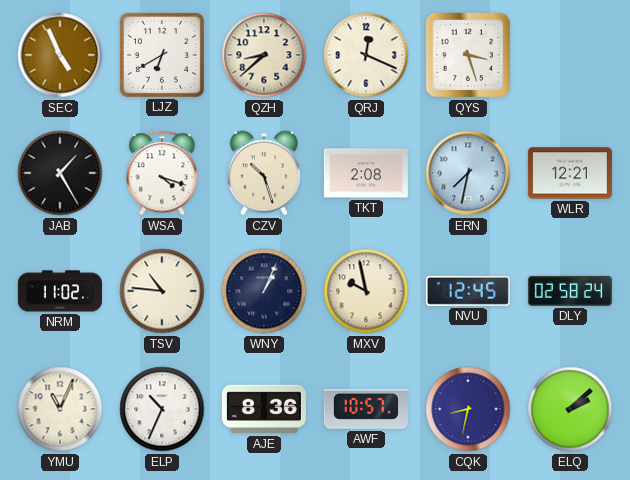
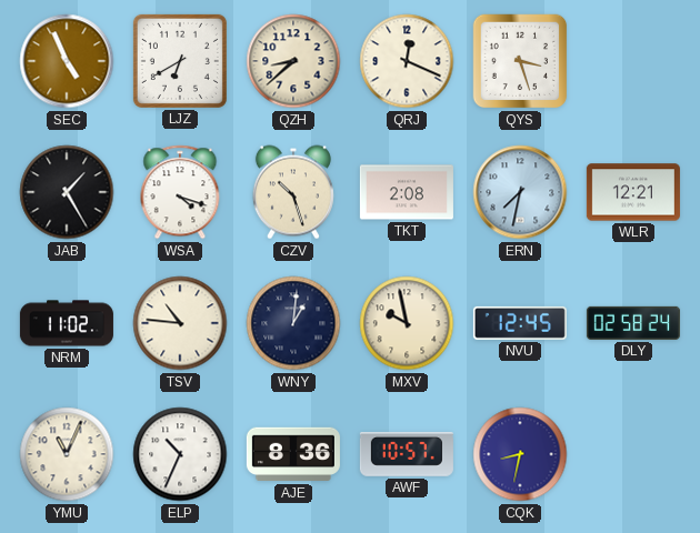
WNY: 1:04 -> 1:01 (293, 323)
ELQ: 2:08 -> none (570, 409)
